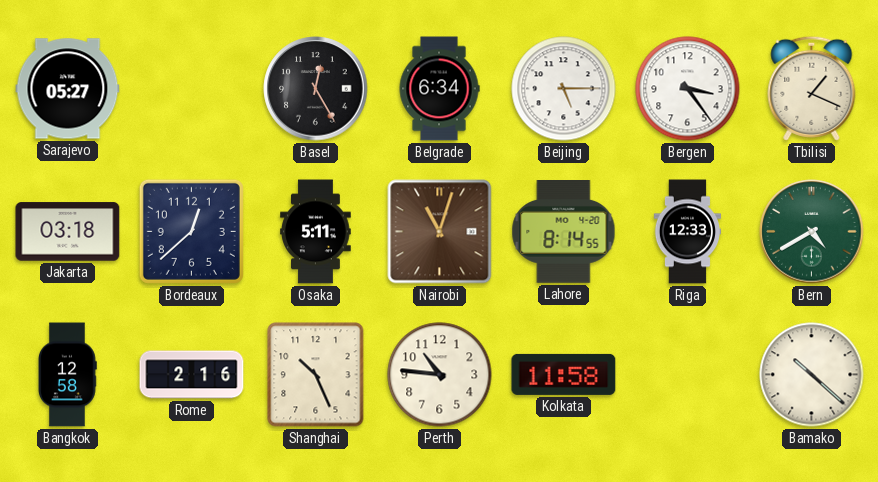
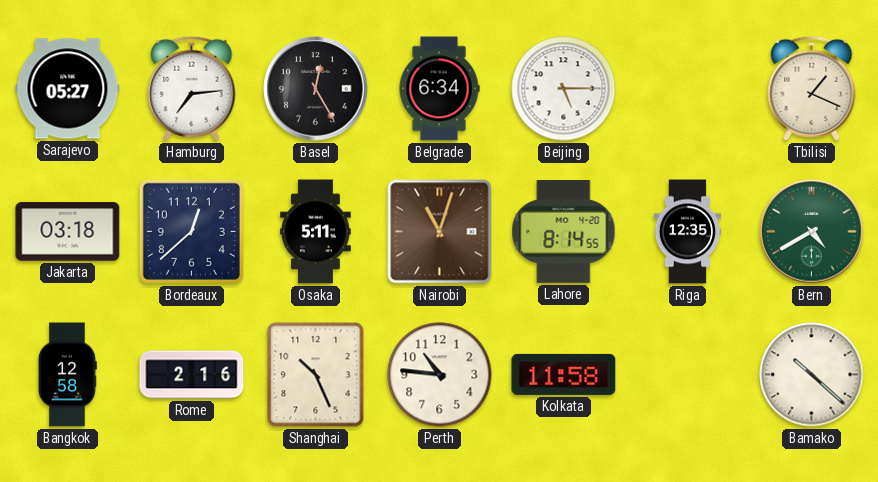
Hamburg: none -> 7:14 (192, 88)
Bergen: 3:24 -> none (688, 89)
Riga: 12:33 -> 12:35 (687, 232)
